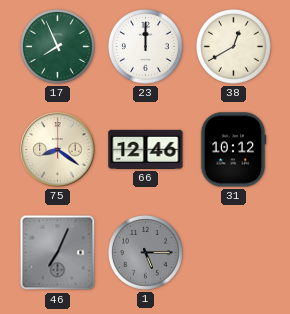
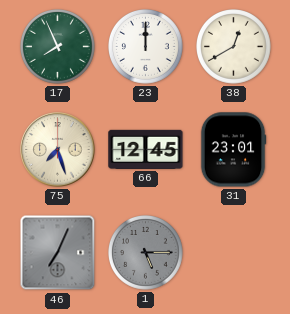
75: 8:21 -> 7:27 (58, 150)
66: 12:46 -> 12:45 (146, 149)
31: 10:12 -> 23:01 (233, 150)
